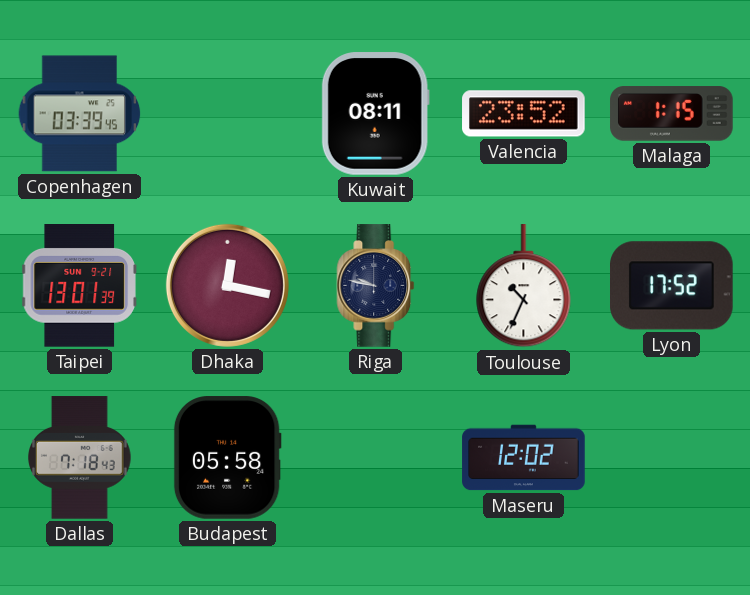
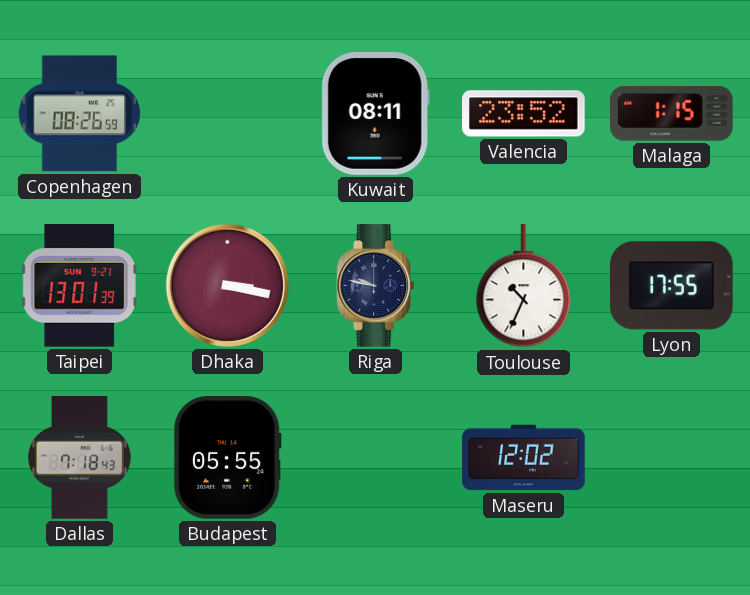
Copenhagen: 03:39 -> 08:26 (80, 114)
Dhaka: 12:17 -> 3:17 (227, 285)
Lyon: 17:52 -> 17:55 (672, 286)
Budapest: 05:58 -> 05:55 (227, 458)
